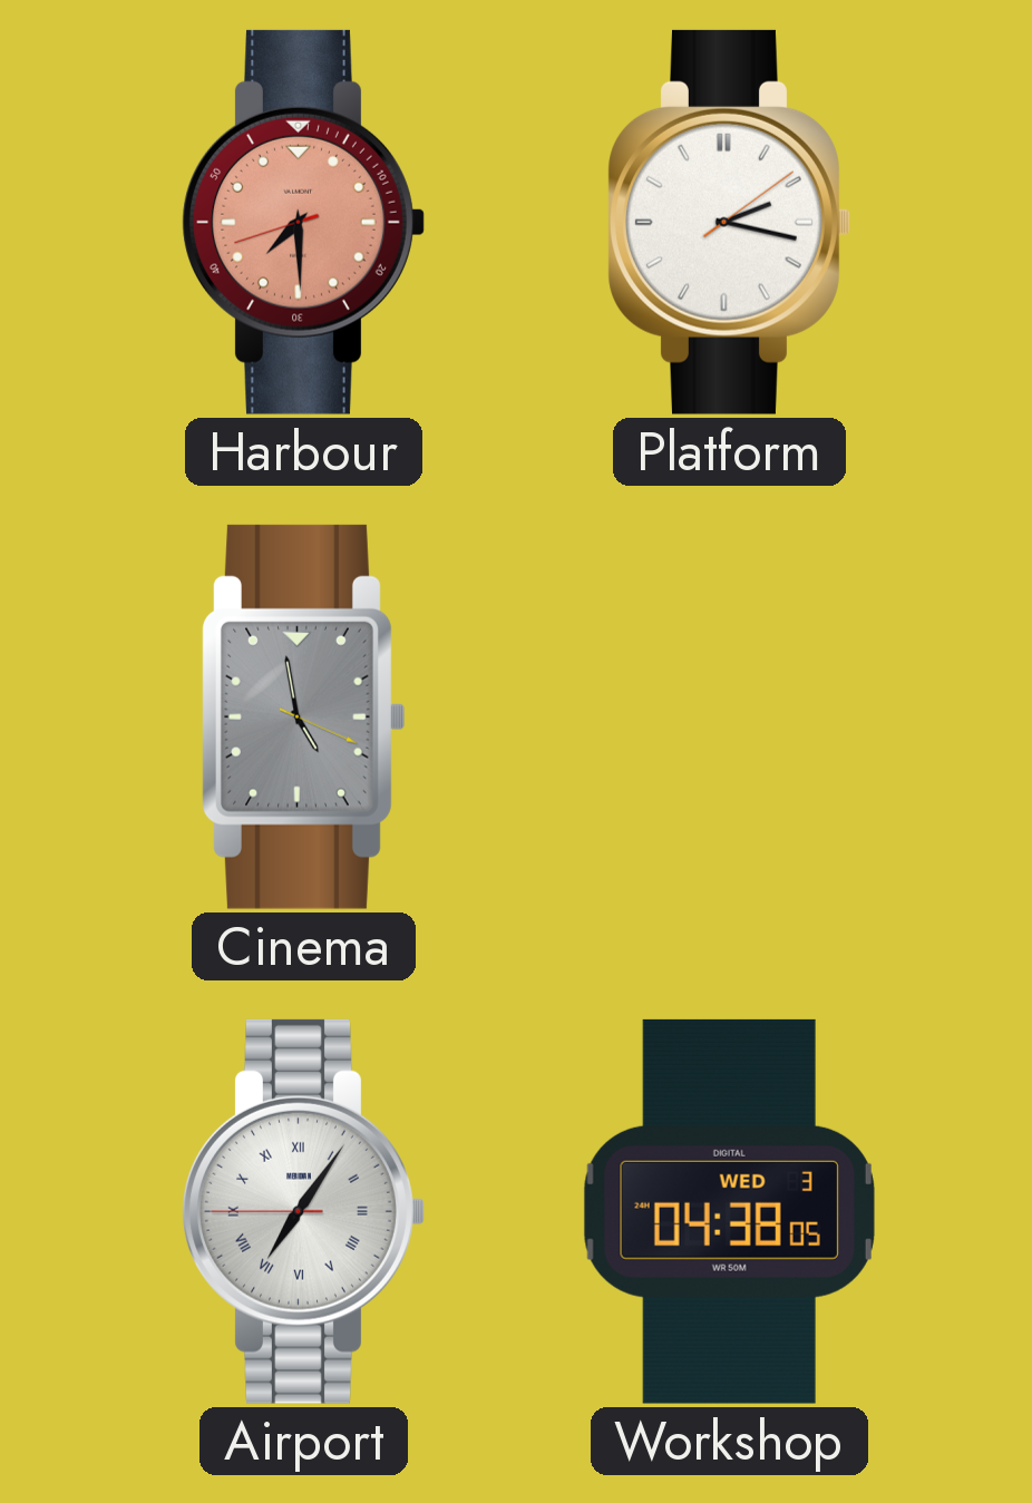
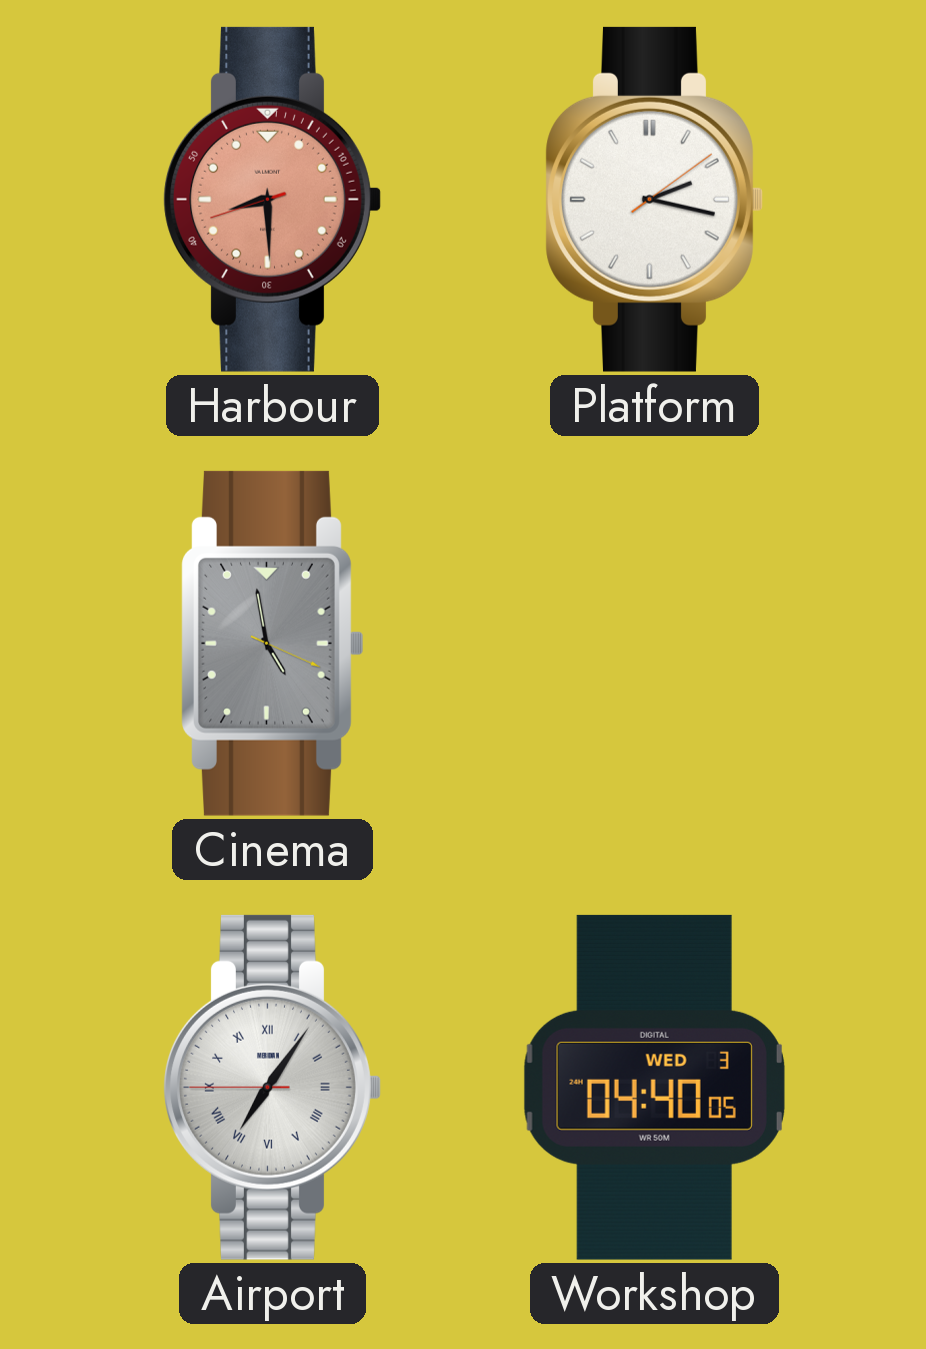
Harbour: 7:29 -> 8:29 (272, 199)
Workshop: 04:38 -> 04:40 (654, 1087)
